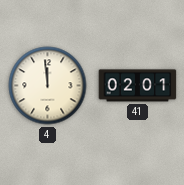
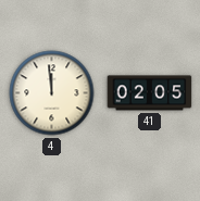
41: 02:01 -> 02:05 (150, 93)
